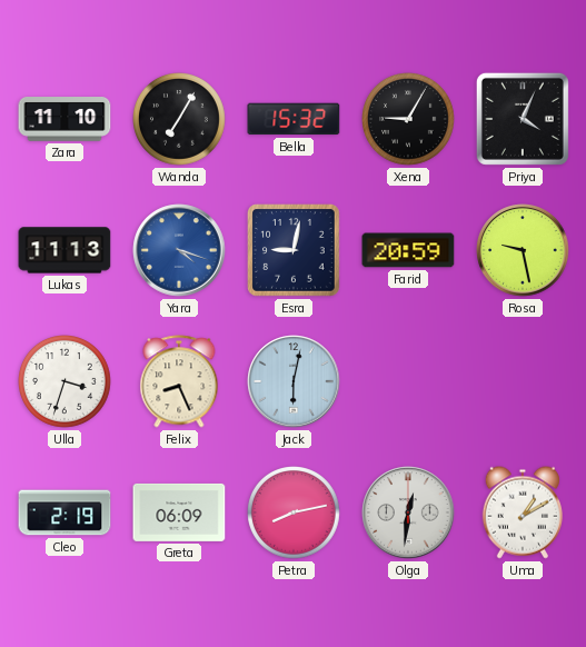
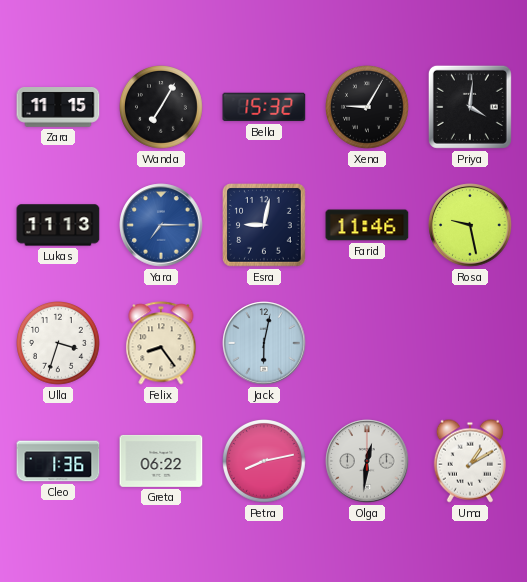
Zara: 11:10 -> 11:15 (58, 108)
Priya: 4:04 -> 4:01 (470, 107)
Yara: 4:18 -> 7:15 (161, 225)
Farid: 20:59 -> 11:46 (367, 225)
Felix: 8:26 -> 8:24 (161, 343)
Cleo: 2:19 -> 1:36 (58, 461)
Greta: 06:09 -> 06:22 (161, 461)
